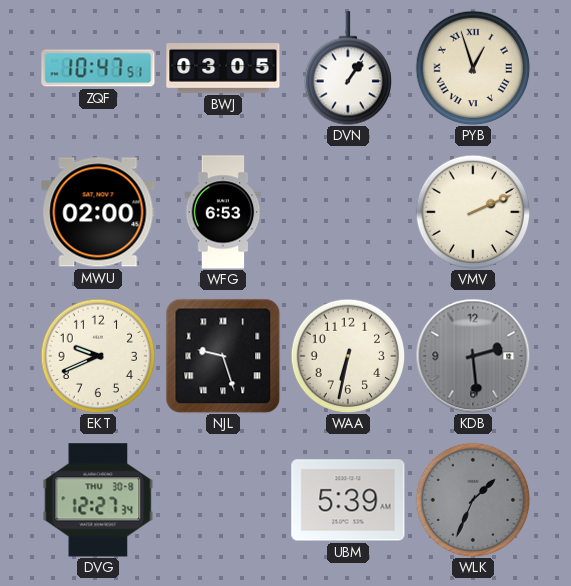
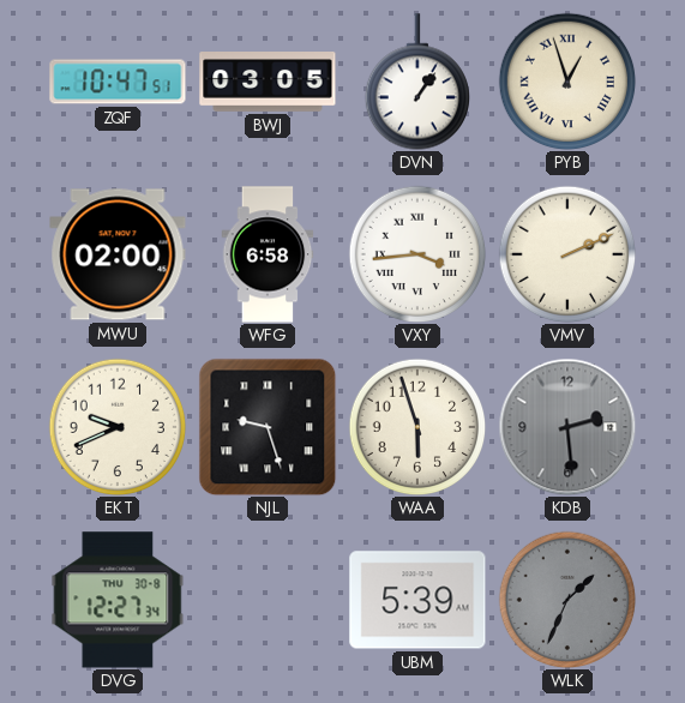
WFG: 6:53 -> 6:58 (268, 254)
VXY: none -> 3:44 (417, 254)
WAA: 6:32 -> 5:57 (417, 427)
